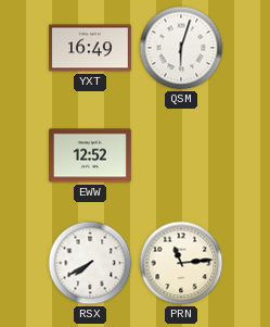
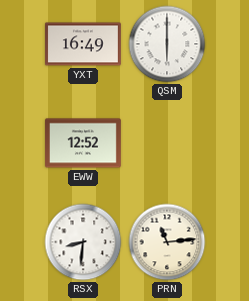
QSM: 6:03 -> 6:00 (167, 44)
RSX: 7:40 -> 8:31 (83, 242)
